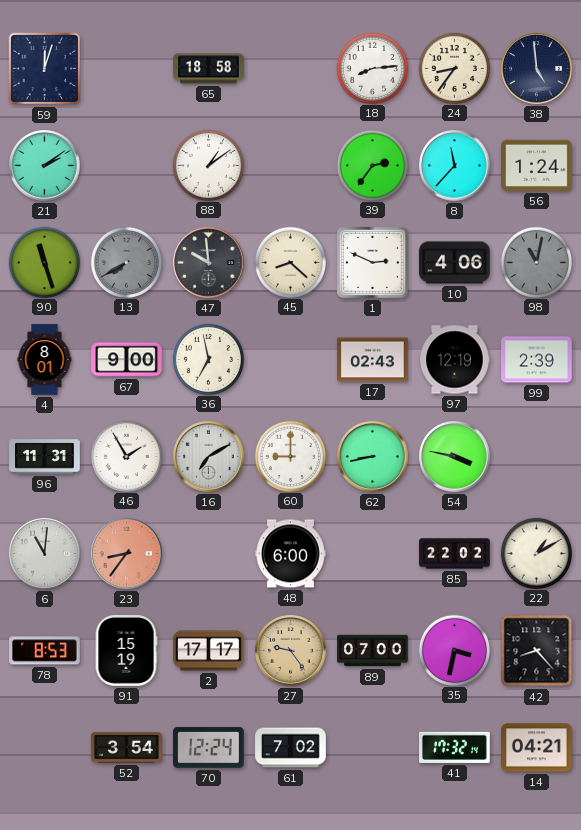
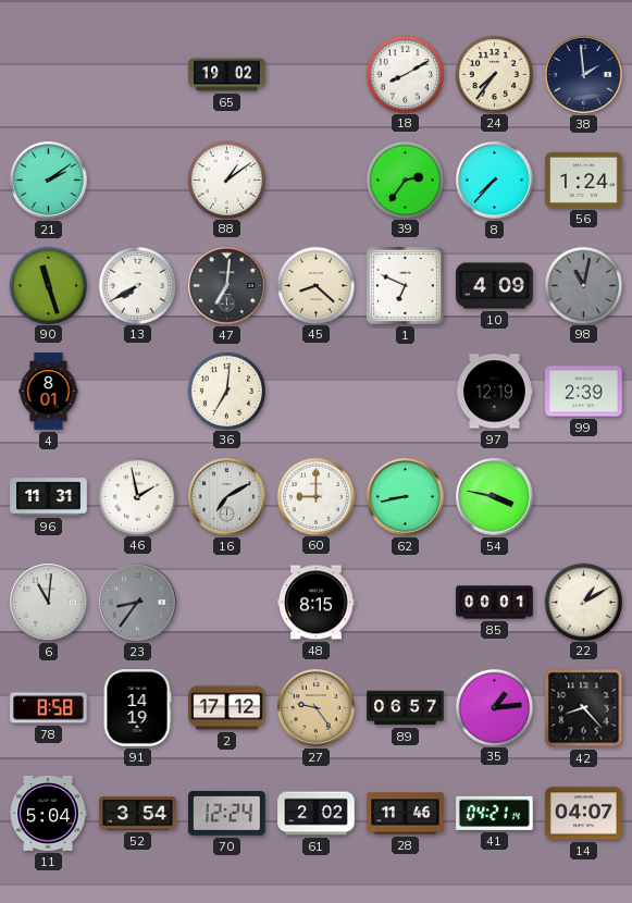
59: 12:03 -> none (45, 69)
65: 18:58 -> 19:02 (227, 75)
18: 8:14 -> 8:10 (405, 74)
24: 8:36 -> 7:36 (494, 74)
38: 4:59 -> 1:59 (584, 75)
8: 11:37 -> 7:37 (495, 181)
13 dial: grey -> white (137, 285)
47: 9:59 -> 7:01 (227, 286)
1: 2:49 -> 6:49 (405, 285)
10: 4:06 -> 4:09 (495, 286)
67: 9:00 -> none (127, 360)
36: 6:58 -> 7:01 (226, 391)
17: 02:43 -> none (373, 360)
46: 1:55 -> 1:58 (137, 496)
23 dial: salmon -> grey (138, 603)
48: 6:00 -> 8:15 (317, 603)
85: 22:02 -> 00:01 (495, 603)
78: 8:53 -> 8:58 (49, 708)
91: 15:19 -> 14:19 (137, 708)
2: 17:17 -> 17:12 (227, 708)
89: 07:00 -> 06:57 (406, 708)
35: 3:32 -> 1:14 (494, 707)
11: none -> 5:04 (48, 813)
61: 7:02 -> 2:02 (317, 814)
28: none -> 11:46 (406, 814)
41: 17:32 -> 04:21 (495, 813)
14: 04:21 -> 04:07 (584, 814)
